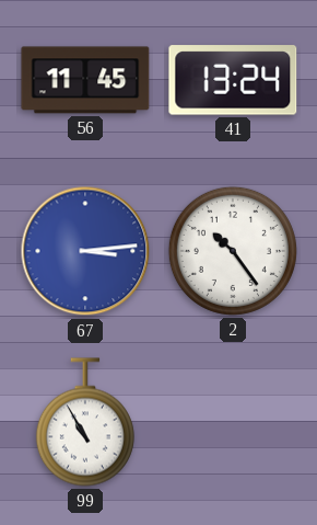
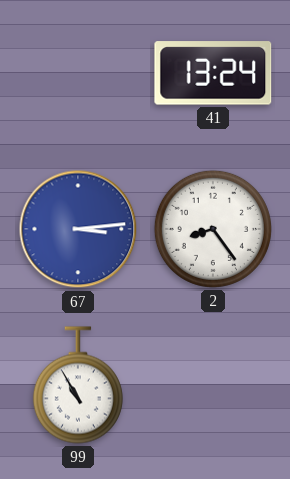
56: 11:45 -> none (85, 80)
2: 10:24 -> 8:24 (213, 229)
